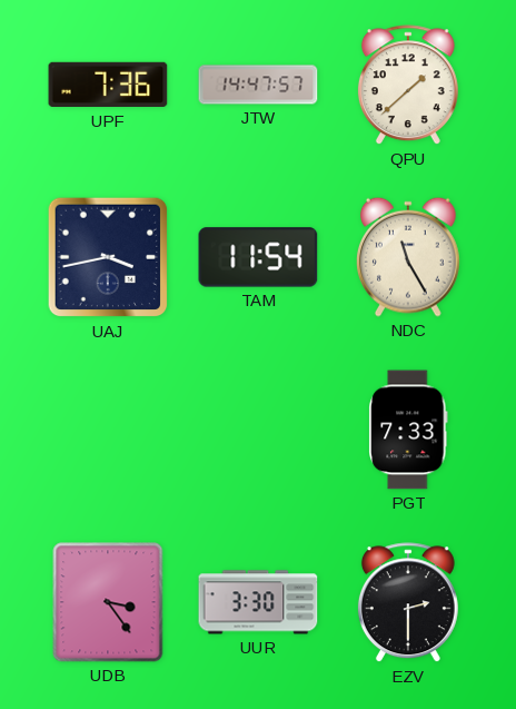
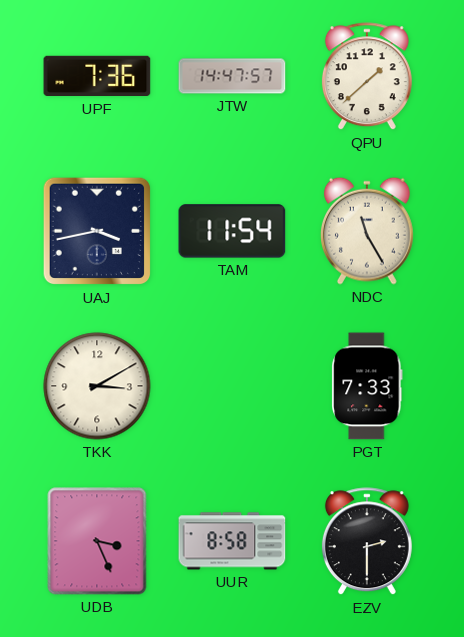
TKK: none -> 3:10 (97, 386)
UDB: 3:24 -> 3:26 (97, 541)
UUR: 3:30 -> 8:58 (232, 541)
